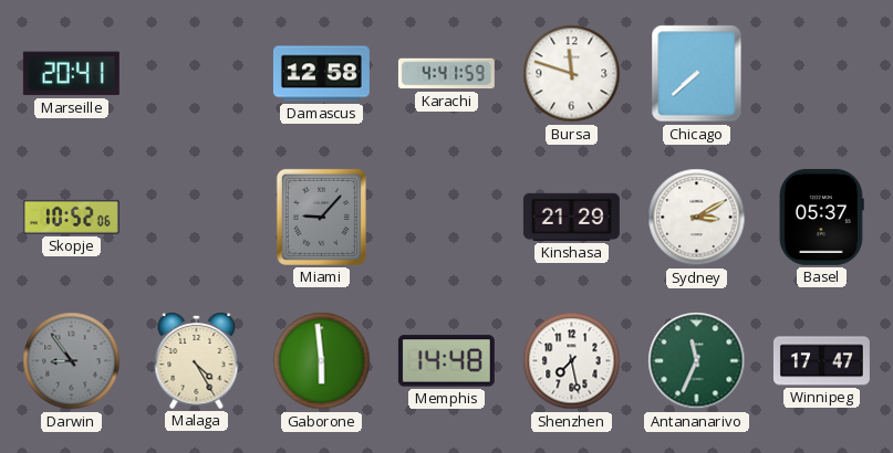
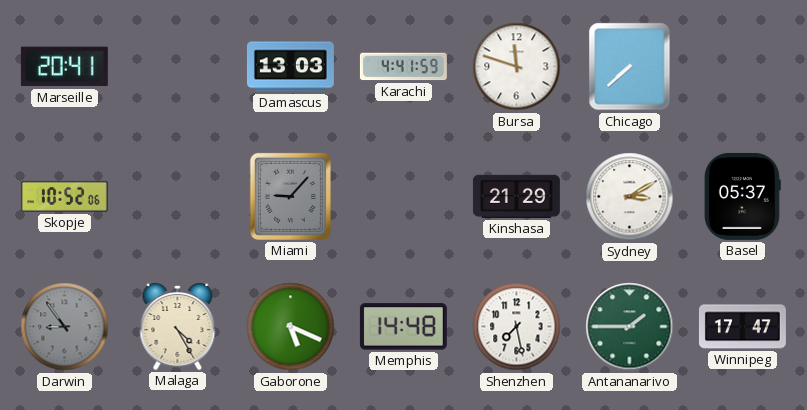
Damascus: 12:58 -> 13:03 (290, 67)
Gaborone: 5:59 -> 5:19 (291, 327)
Antananarivo: 11:34 -> 1:45 (630, 327)
